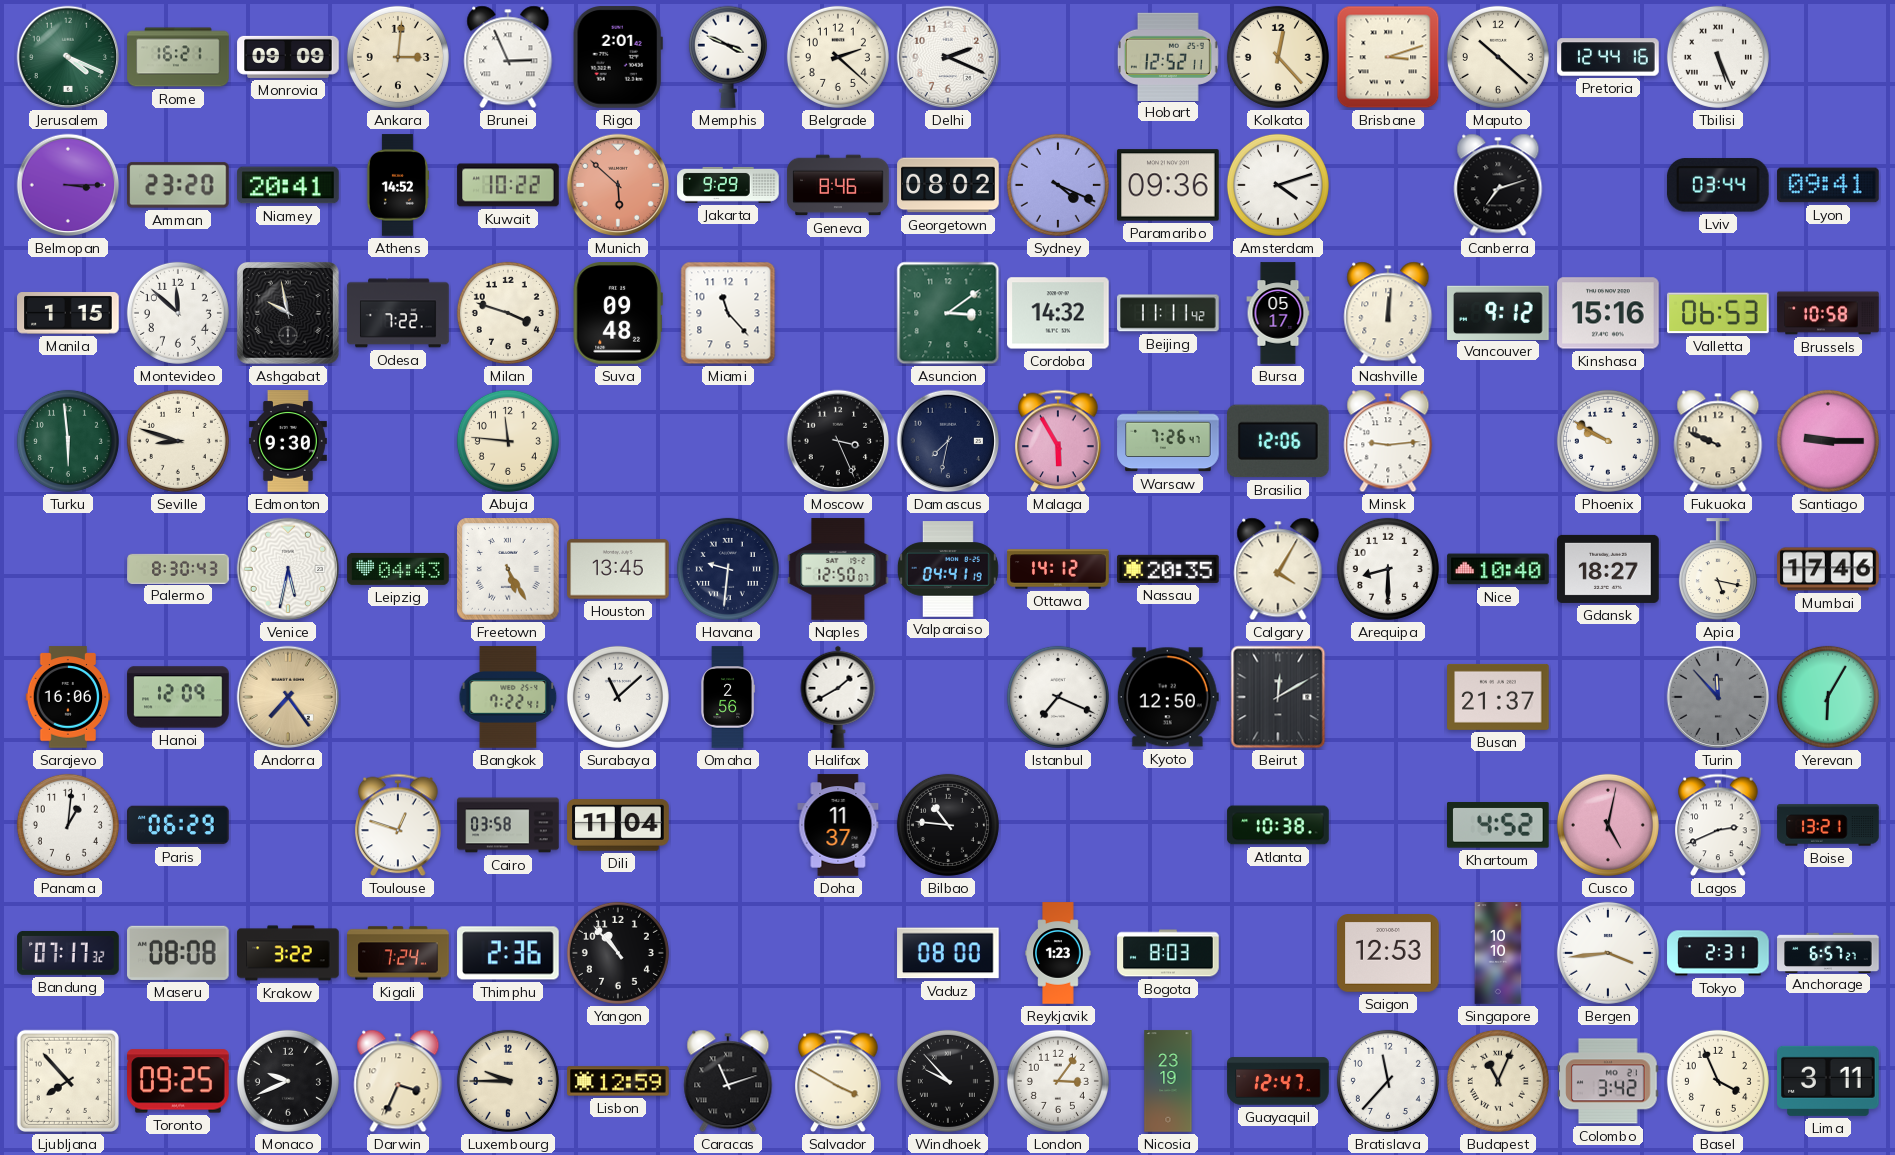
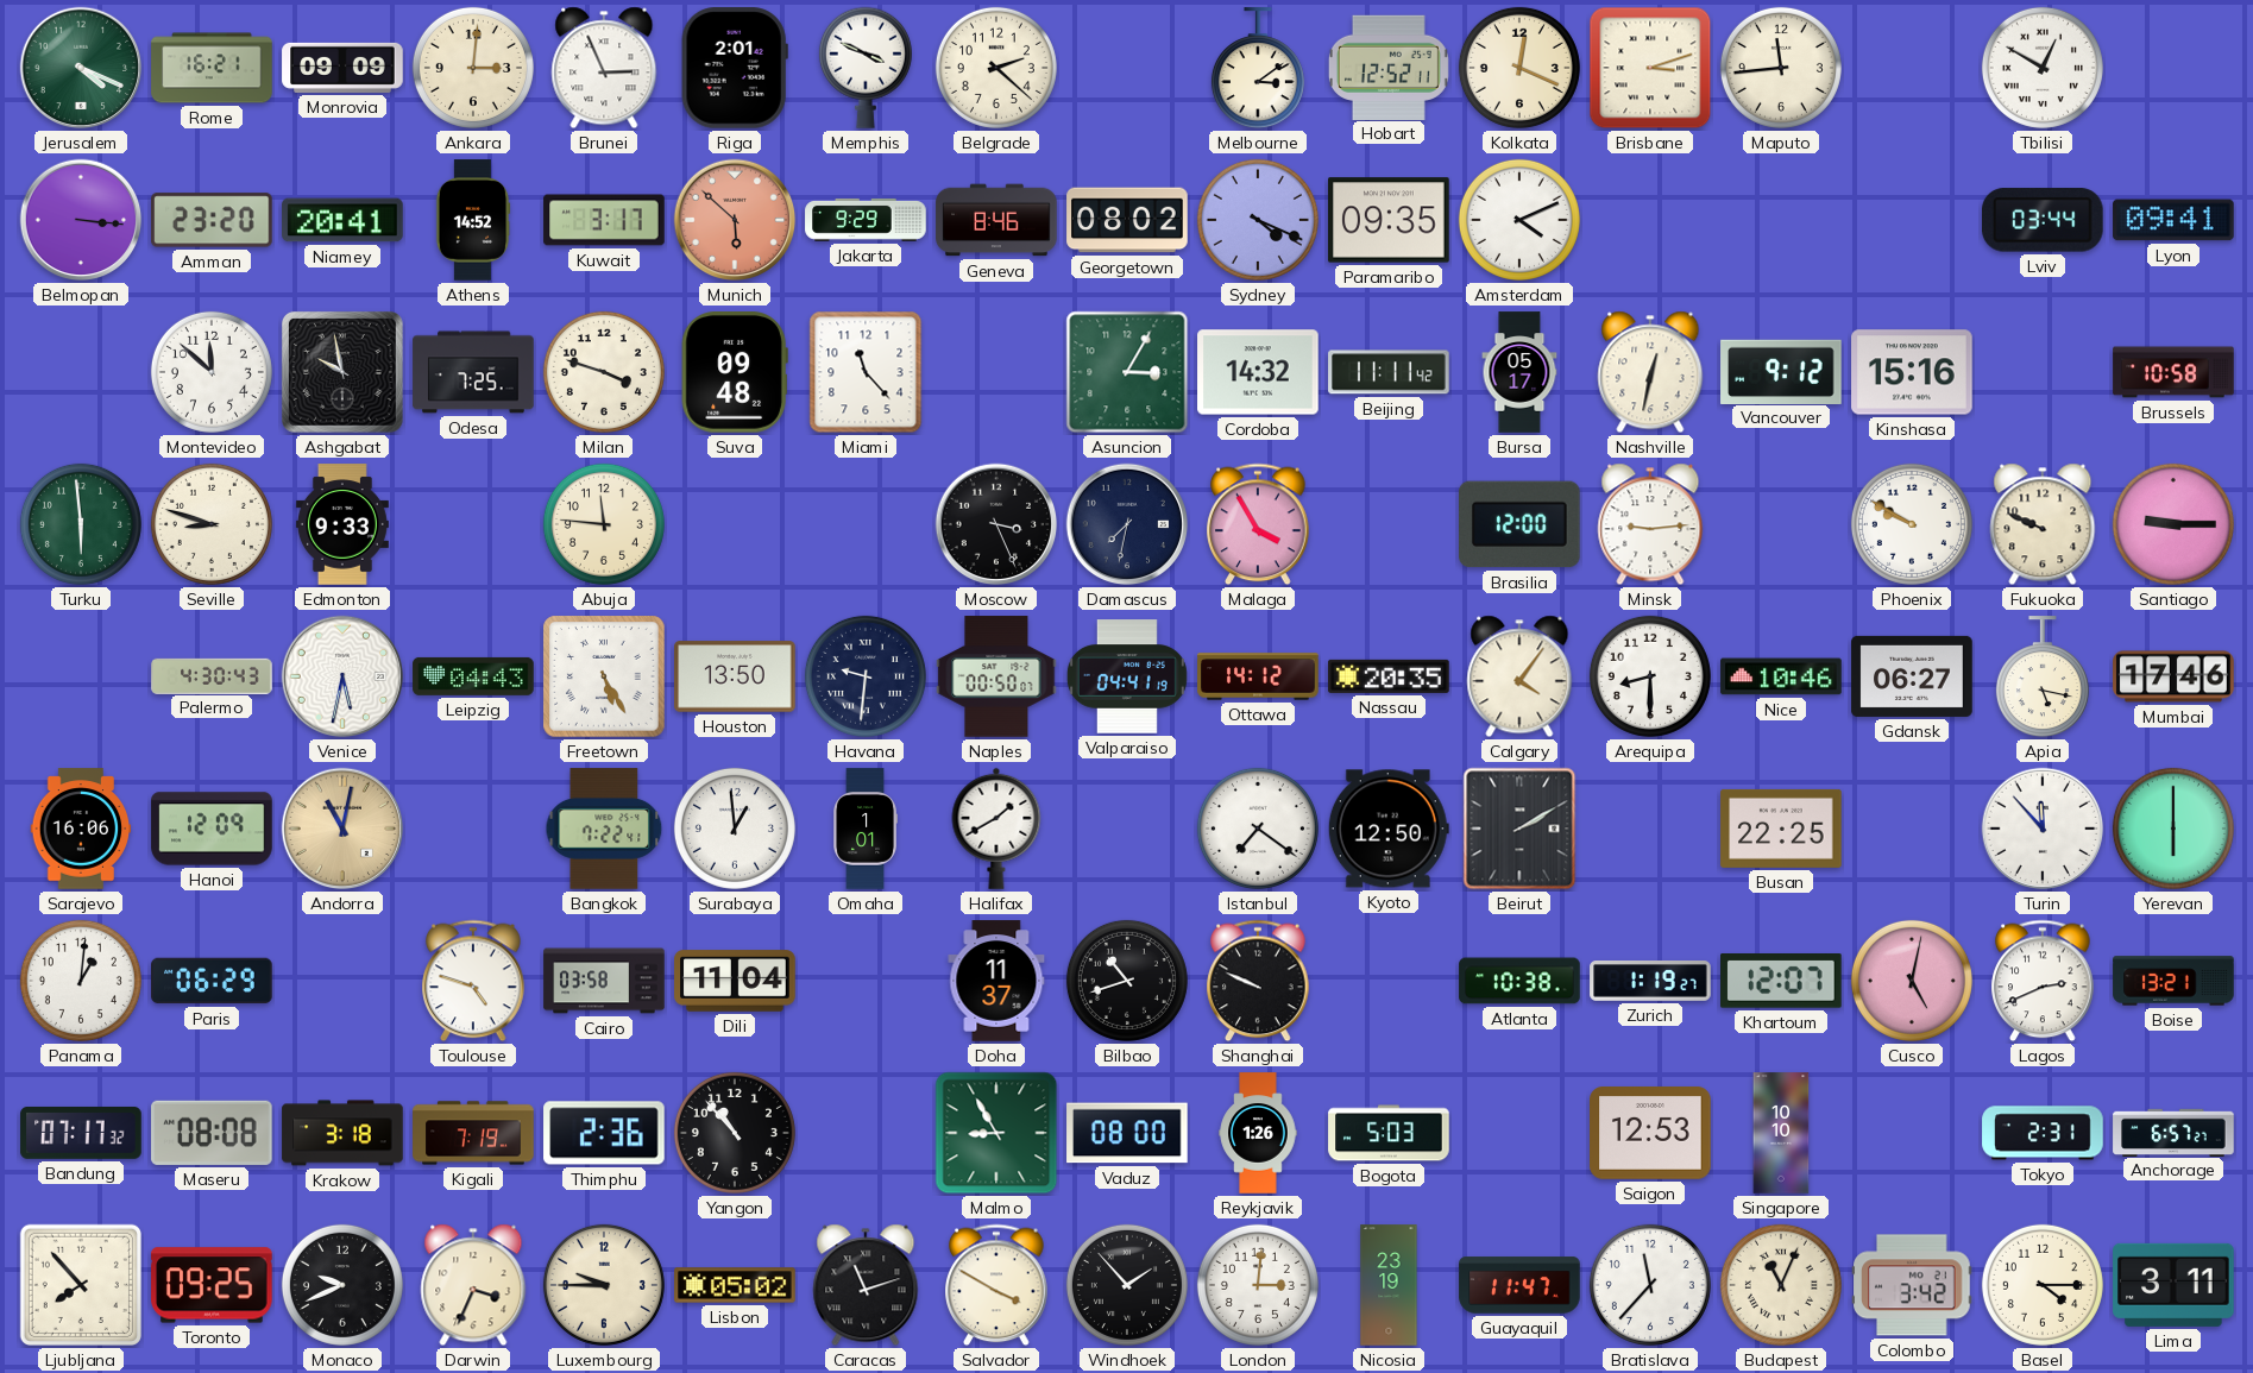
Delhi: 2:19 -> none (948, 57)
Melbourne: none -> 3:09 (1258, 69)
Kolkata: 12:23 -> 12:19 (1519, 68)
Maputo: 10:22 -> 11:44 (1781, 68)
Pretoria: 12:44 -> none (1608, 57)
Tbilisi: 5:26 -> 12:50 (2043, 68)
Belmopan: 3:15 -> 3:16 (81, 220)
Kuwait: 10:22 -> 3:17 (604, 220)
Paramaribo: 09:36 -> 09:35 (1389, 220)
Amsterdam: 4:12 -> 4:11 (1519, 220)
Canberra: 7:12 -> none (1498, 185)
Manila: 1:15 -> none (68, 313)
Odesa: 7:22 -> 7:25 (473, 372)
Asuncion: 3:09 -> 3:05 (1127, 372)
Nashville: 12:01 -> 12:32 (1650, 372)
Valletta: 06:53 -> none (1718, 313)
Edmonton: 9:30 -> 9:33 (342, 524)
Malaga: 5:55 -> 3:55 (1258, 524)
Warsaw: 7:26 -> none (1168, 441)
Brasilia: 12:06 -> 12:00 (1521, 524)
Palermo: 8:30 -> 4:30 (212, 675)
Houston: 13:45 -> 13:50 (735, 676)
Naples: 12:50 -> 00:50 (996, 676)
Calgary: 4:05 -> 4:06 (1519, 676)
Nice: 10:40 -> 10:46 (1781, 676)
Gdansk: 18:27 -> 06:27 (1912, 676)
Andorra: 7:24 -> 11:02 (342, 829)
Surabaya: 11:08 -> 12:59 (735, 829)
Omaha: 2:56 -> 1:01 (864, 829)
Istanbul: 7:19 -> 7:21 (1258, 829)
Beirut: 12:10 -> 2:10 (1519, 829)
Busan: 21:37 -> 22:25 (1781, 829)
Turin dial: grey -> white (2043, 829)
Yerevan: 6:05 -> 6:00 (2173, 829)
Toulouse: 12:48 -> 4:48 (473, 981)
Bilbao: 10:46 -> 10:42 (1127, 981)
Shanghai: none -> 9:49 (1258, 981)
Zurich: none -> 1:19 (1650, 982)
Khartoum: 4:52 -> 12:07 (1782, 982)
Krakow: 3:22 -> 3:18 (342, 1133)
Kigali: 7:24 -> 7:19 (473, 1133)
Malmo: none -> 8:55 (996, 1133)
Reykjavik: 1:23 -> 1:26 (1258, 1133)
Bogota: 8:03 -> 5:03 (1389, 1133)
Bergen: 3:44 -> none (1608, 953)
Lisbon: 12:59 -> 05:02 (735, 1285)
Windhoek: 9:53 -> 1:53 (1127, 1285)
London: 3:06 -> 3:01 (1258, 1285)
Guayaquil: 12:47 -> 11:47 (1519, 1285)
Basel: 3:56 -> 4:15 (2043, 1285)
